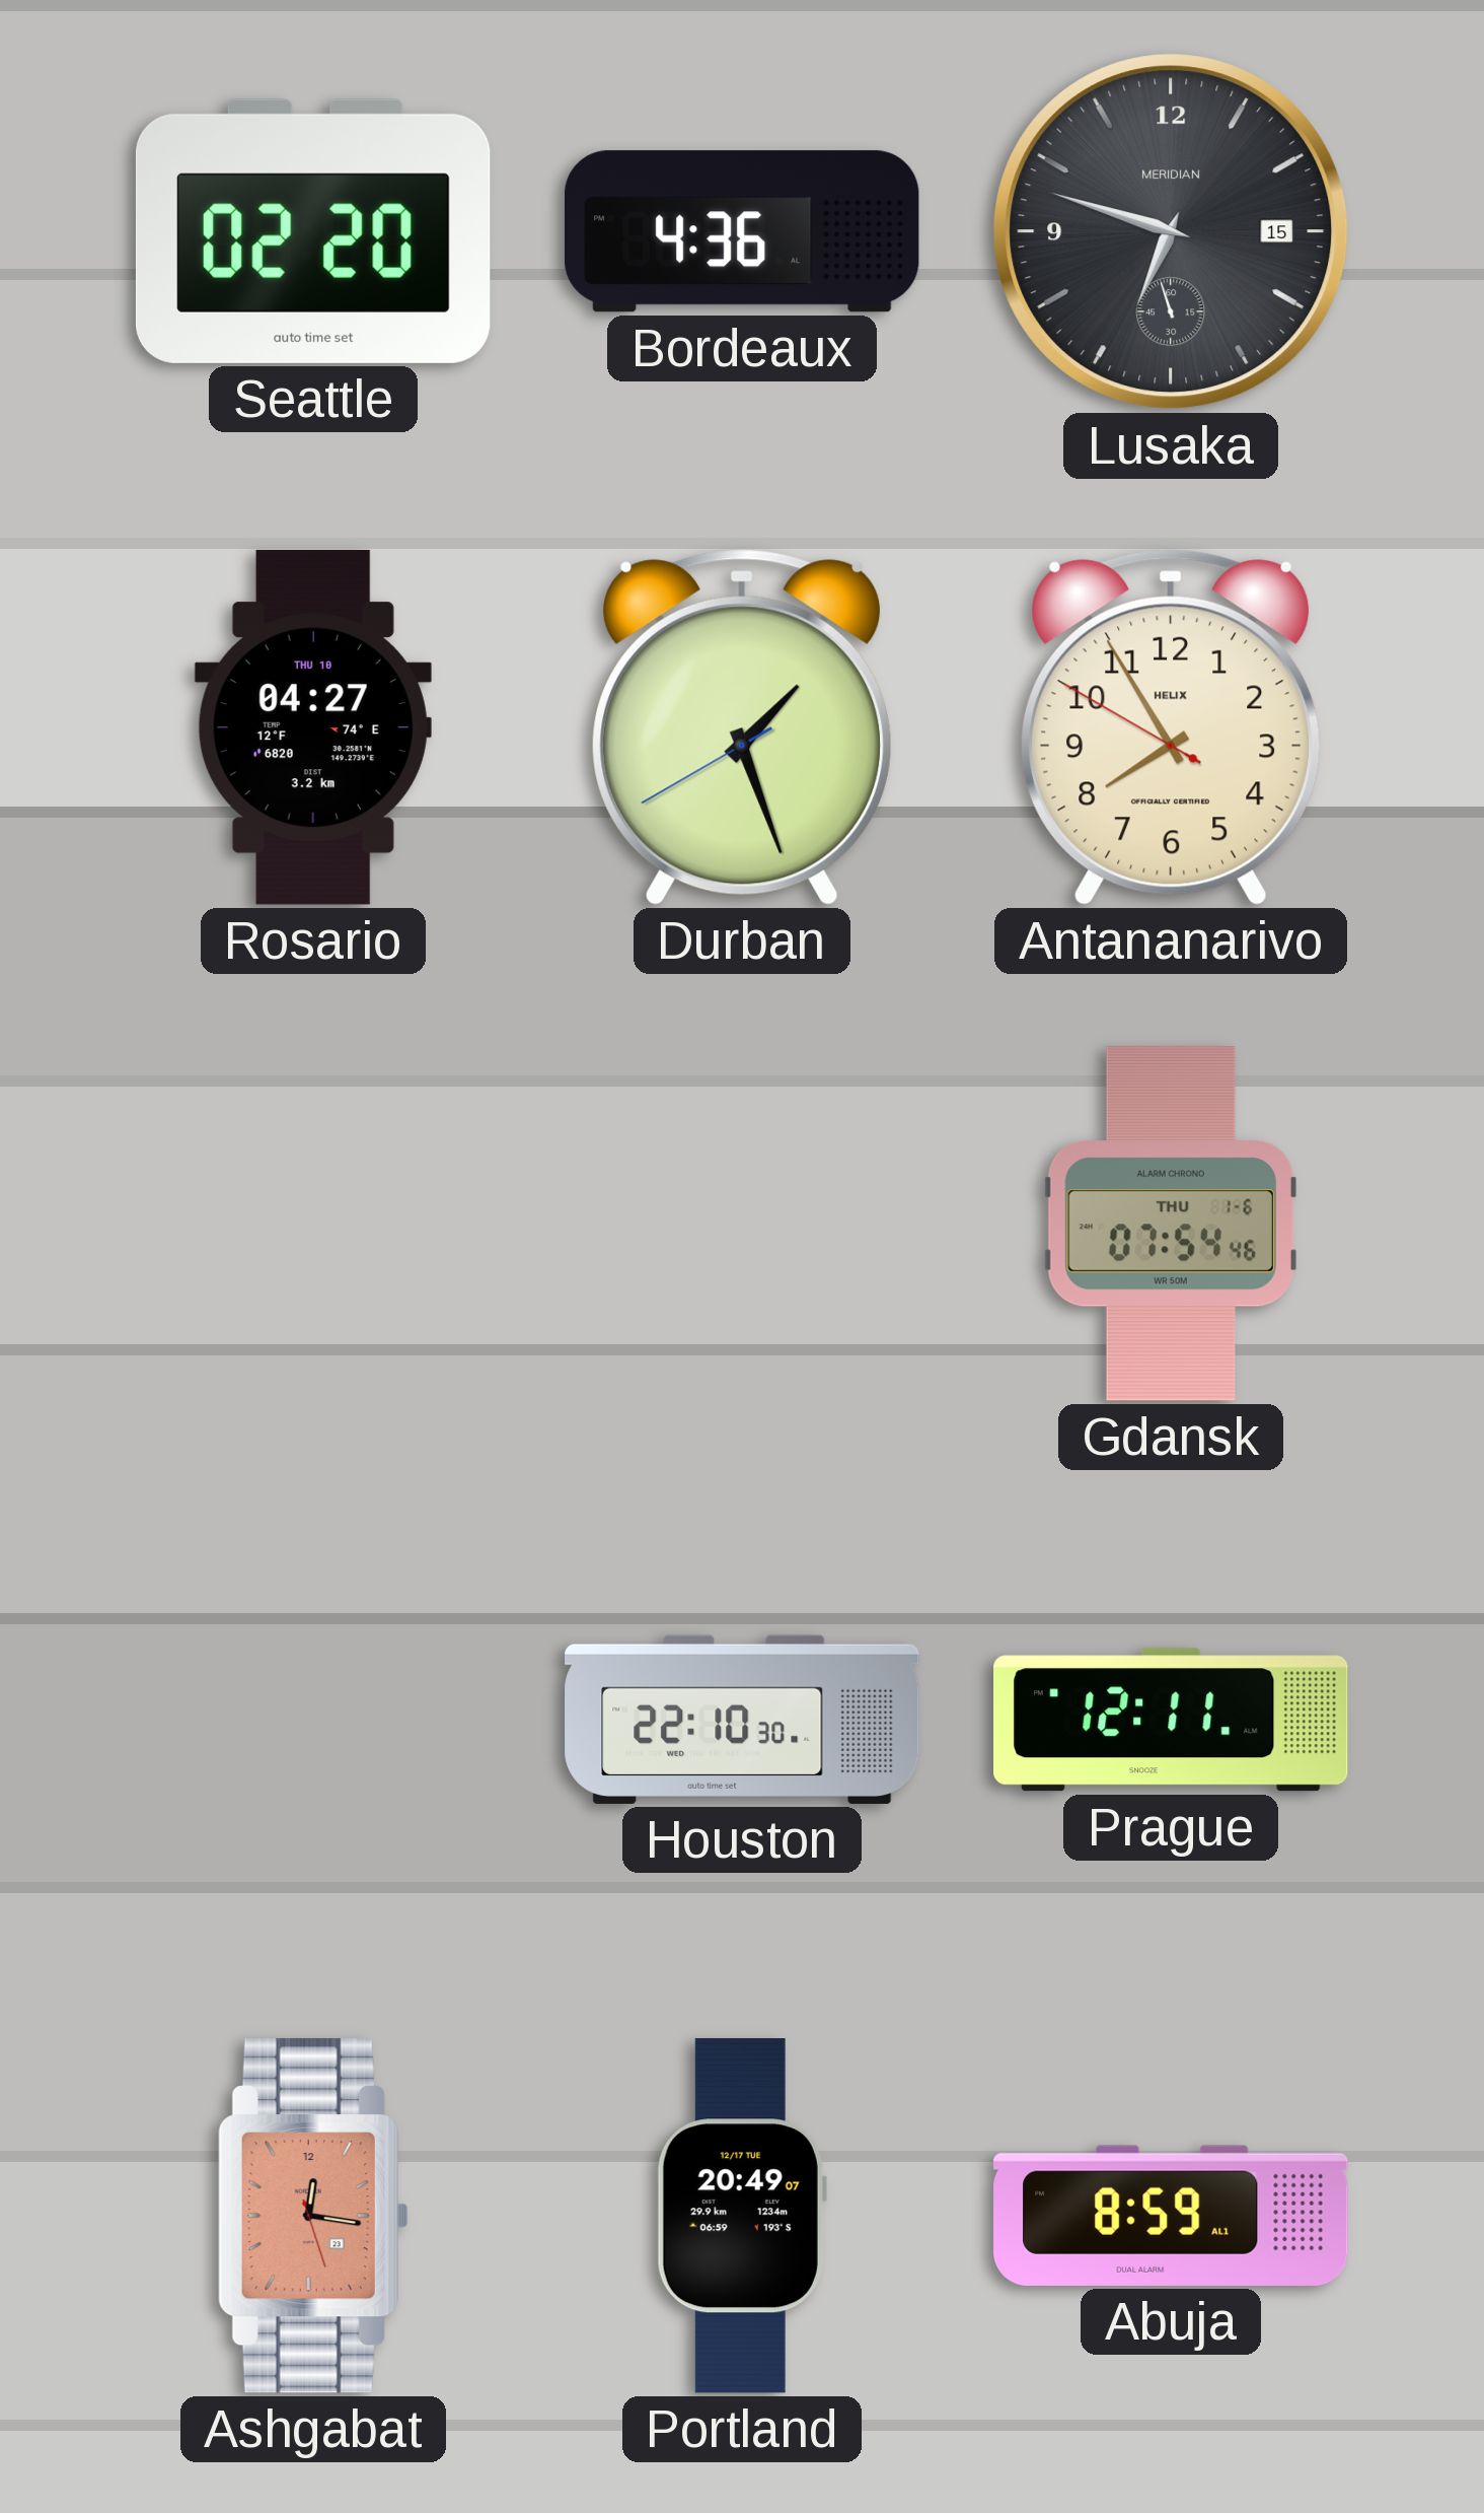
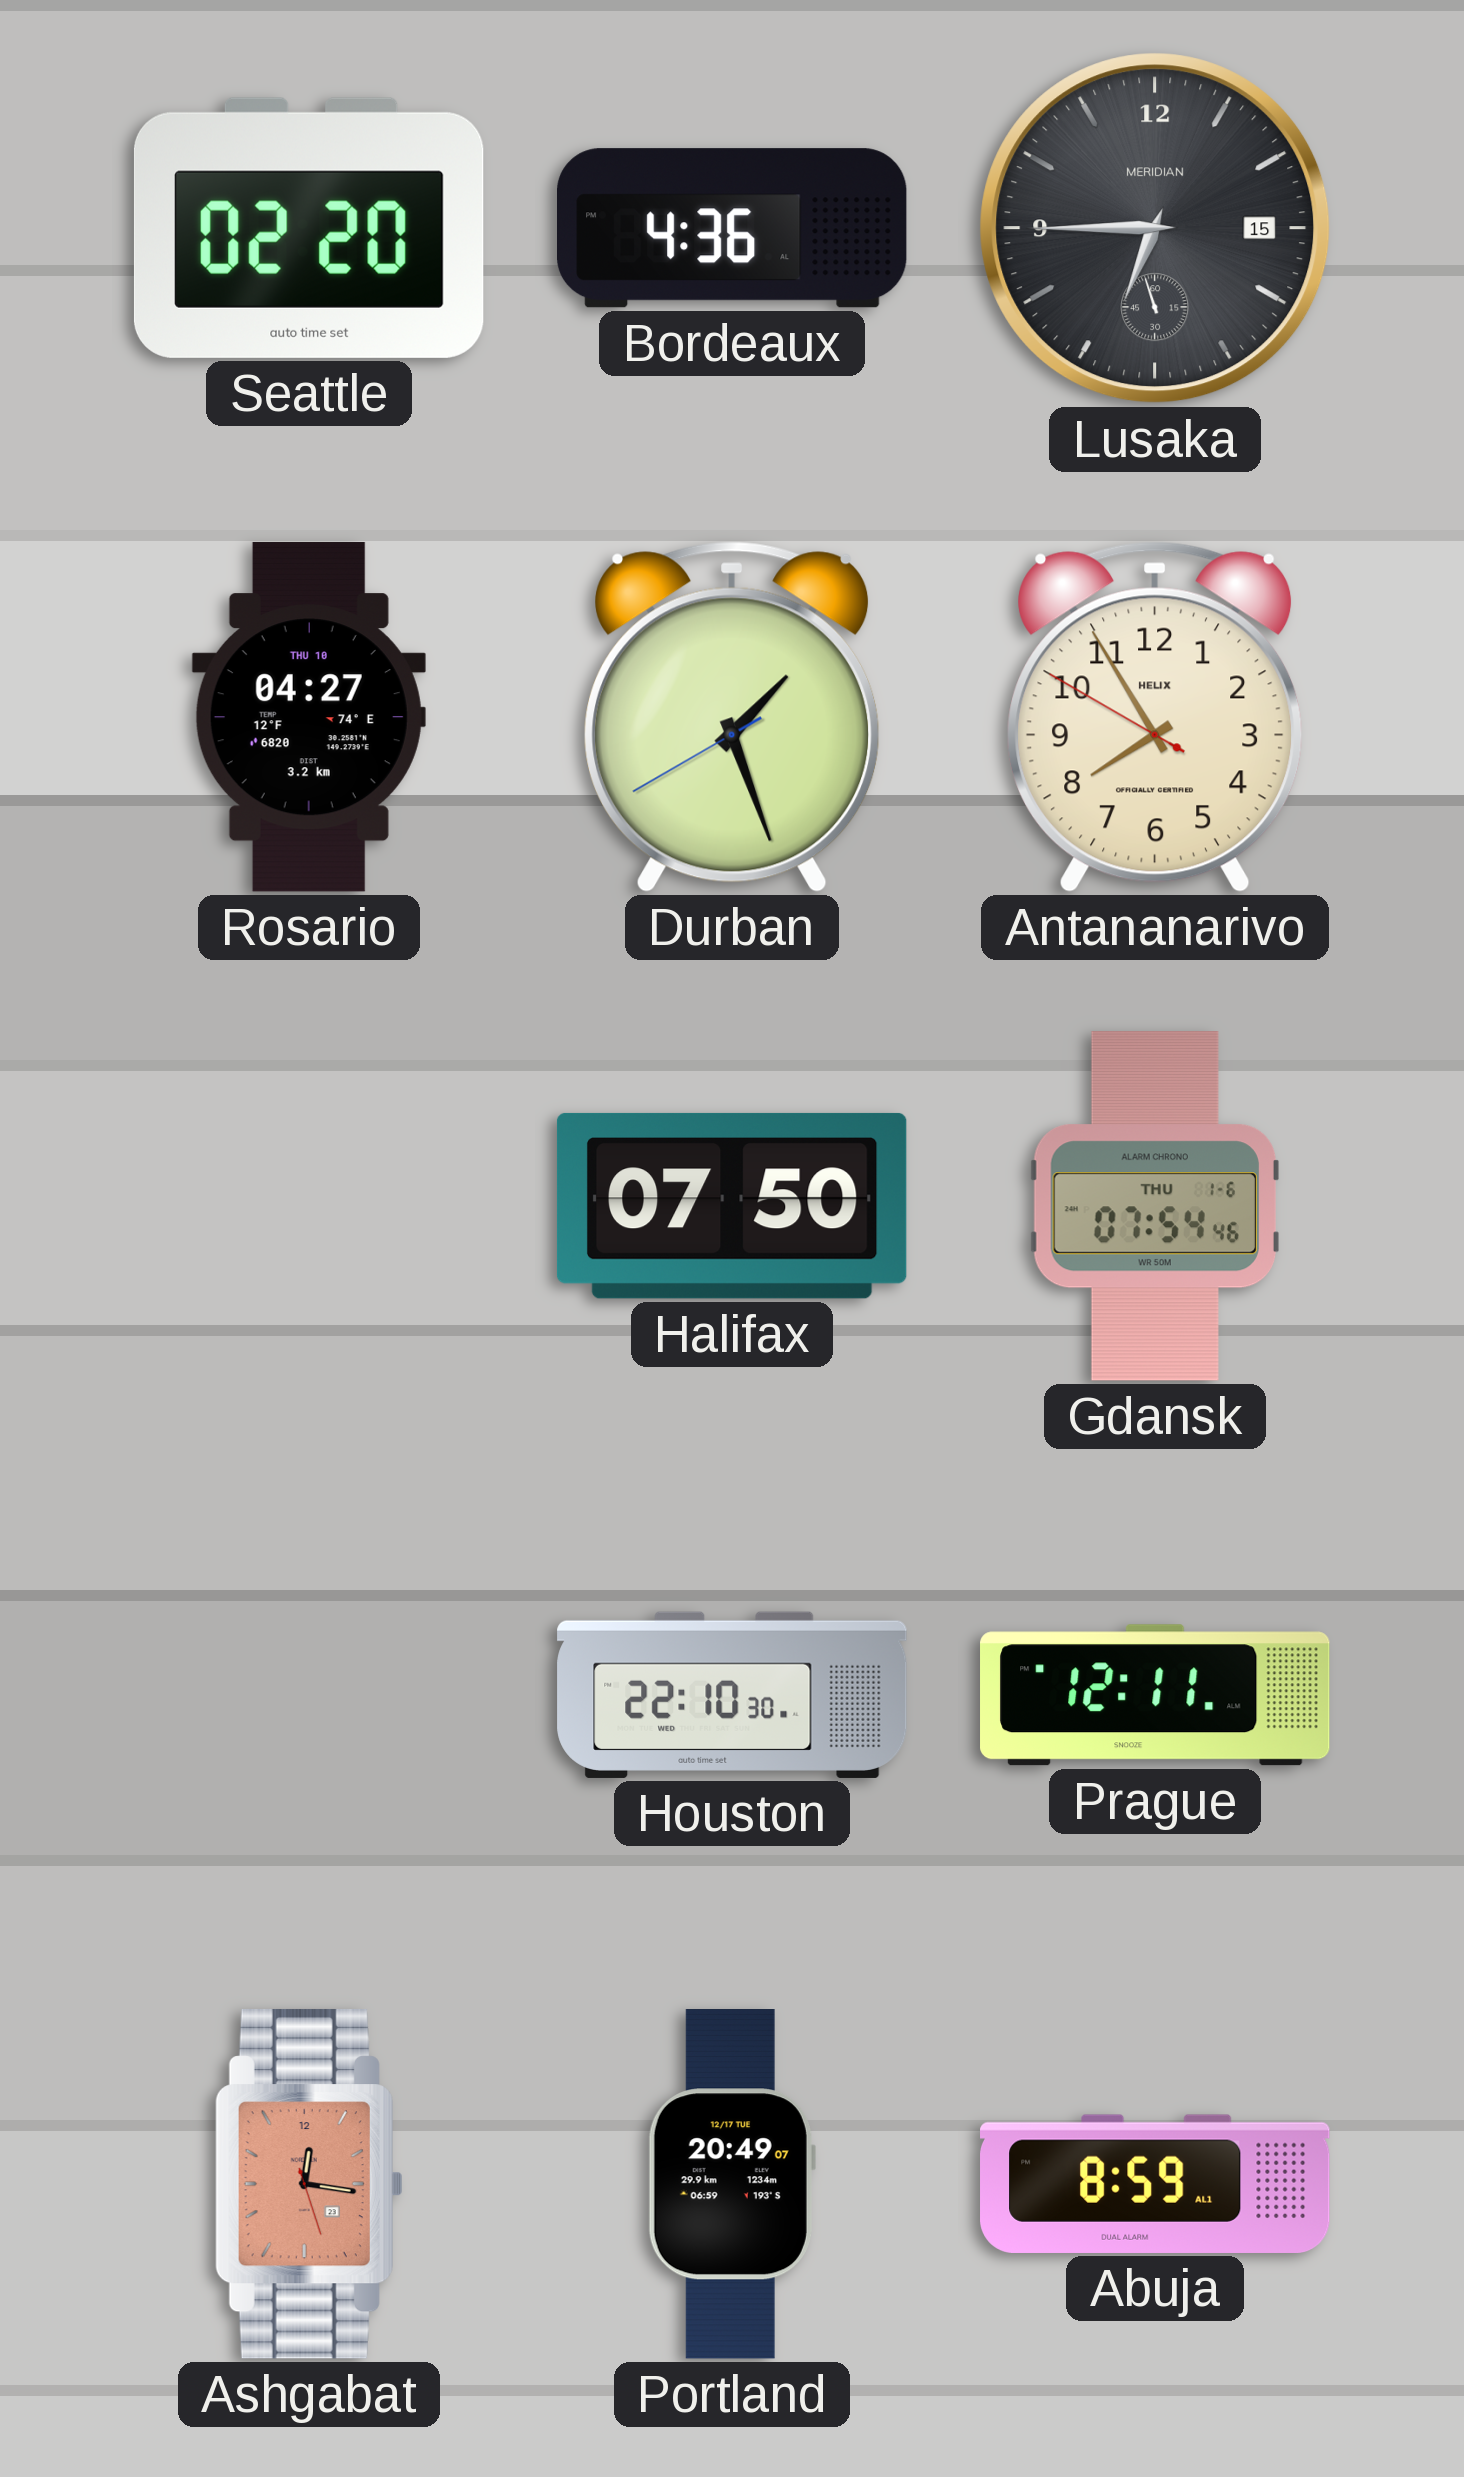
Lusaka: 6:47 -> 6:44 (1155, 228)
Halifax: none -> 07:50 (732, 1206)
